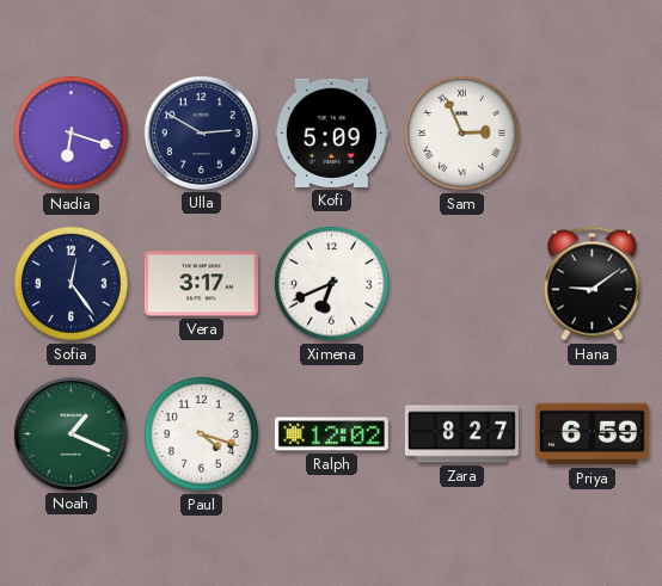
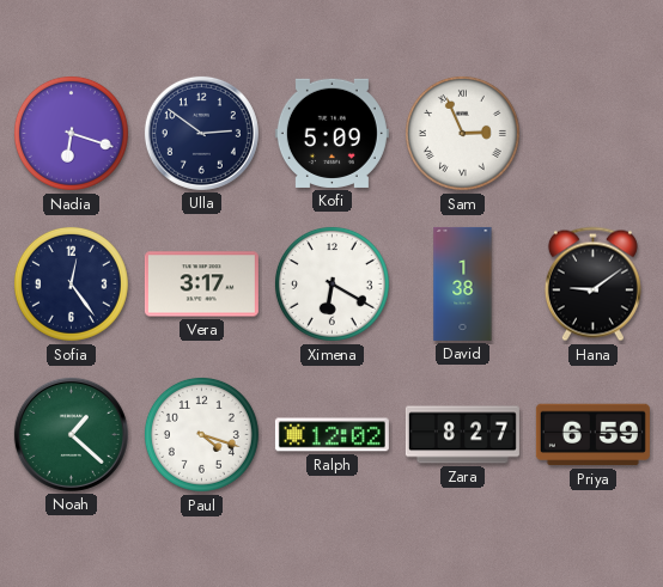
Ulla: 2:50 -> 2:51 (201, 133)
Ximena: 6:41 -> 6:20 (331, 283)
David: none -> 1:38 (463, 283)
Noah: 1:19 -> 1:22 (71, 434)
